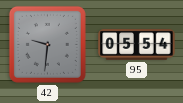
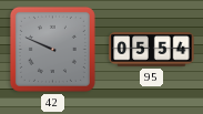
42: 9:31 -> 9:49 (52, 49)
